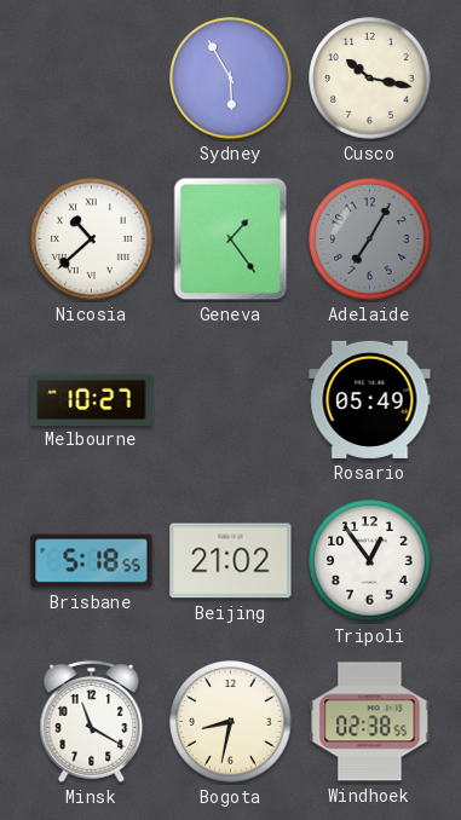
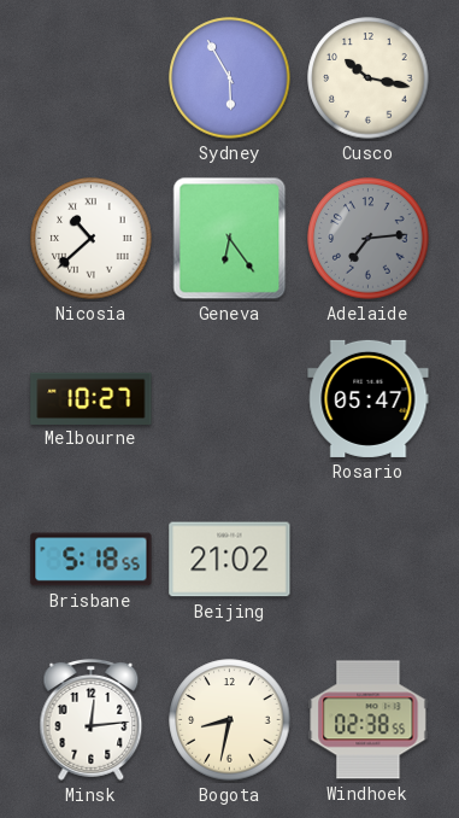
Geneva: 1:24 -> 6:24 (230, 239)
Adelaide: 7:05 -> 7:14 (369, 239)
Rosario: 05:49 -> 05:47 (369, 398)
Tripoli: 12:54 -> none (370, 561)
Minsk: 11:20 -> 12:14 (92, 719)
